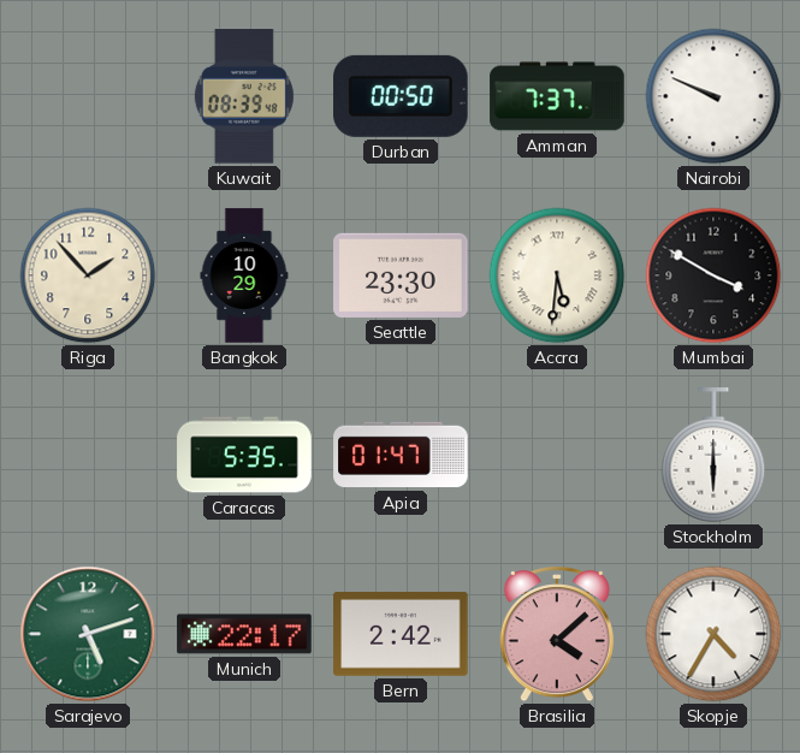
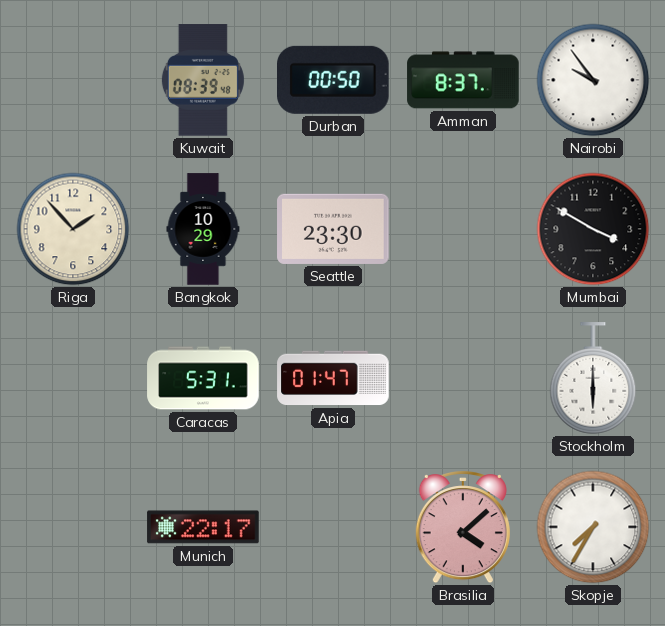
Amman: 7:37 -> 8:37 (463, 80)
Nairobi: 9:49 -> 9:54 (593, 80)
Accra: 5:31 -> none (557, 275)
Caracas: 5:35 -> 5:31 (203, 378)
Sarajevo: 5:12 -> none (88, 634)
Bern: 2:42 -> none (401, 634)
Skopje: 4:35 -> 7:35 (593, 527)
